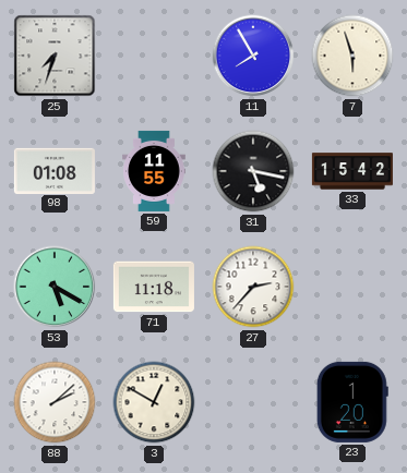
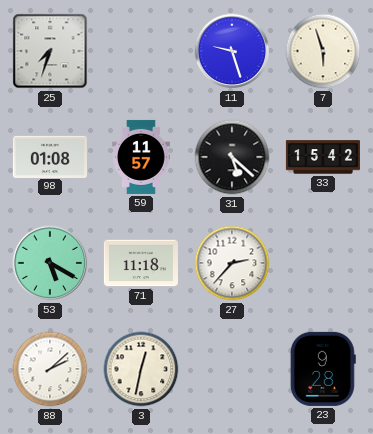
11: 7:55 -> 9:27 (232, 51)
59: 11:55 -> 11:57 (142, 157)
31: 5:17 -> 5:22 (232, 157)
3: 12:50 -> 12:32 (141, 369)
23: 1:20 -> 9:28 (323, 369)
